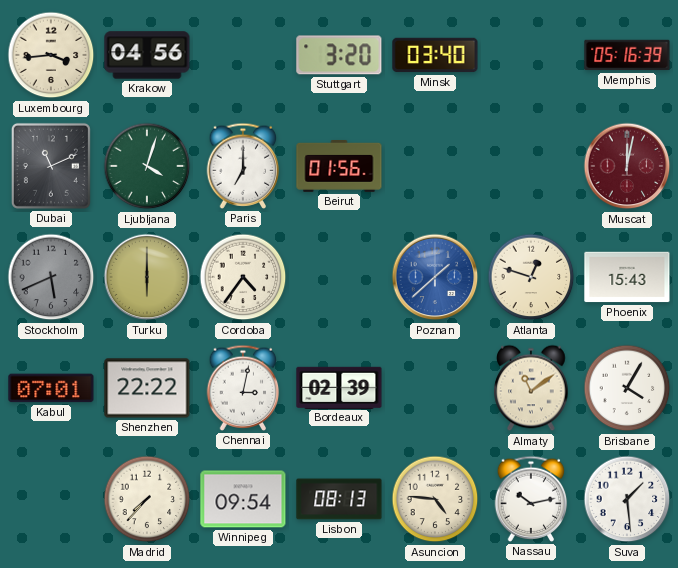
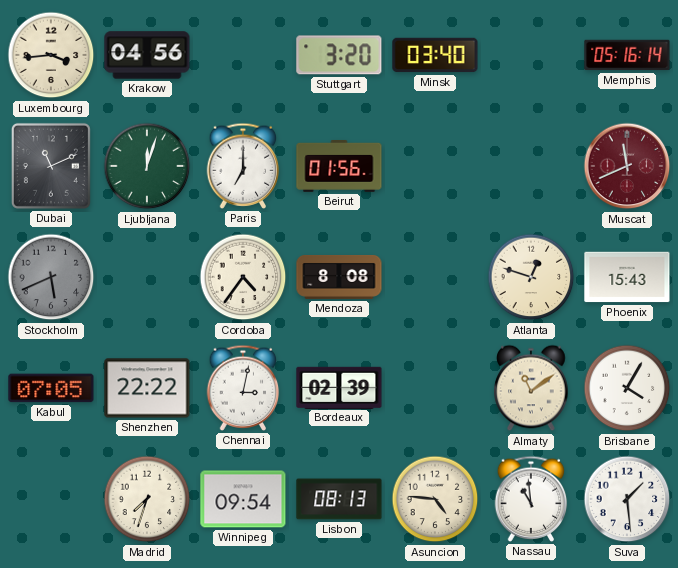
Memphis: 05:16:39 -> 05:16:14 (627, 55)
Ljubljana: 4:03 -> 12:03 (147, 166)
Muscat: 12:02 -> 11:41 (627, 166)
Turku: 6:00 -> none (147, 277)
Mendoza: none -> 8:08 (339, 277)
Poznan: 1:38 -> none (435, 277)
Kabul: 07:01 -> 07:05 (51, 388)
Madrid: 7:37 -> 7:33 (147, 499)
Nassau: 10:13 -> 10:59 (531, 499)
